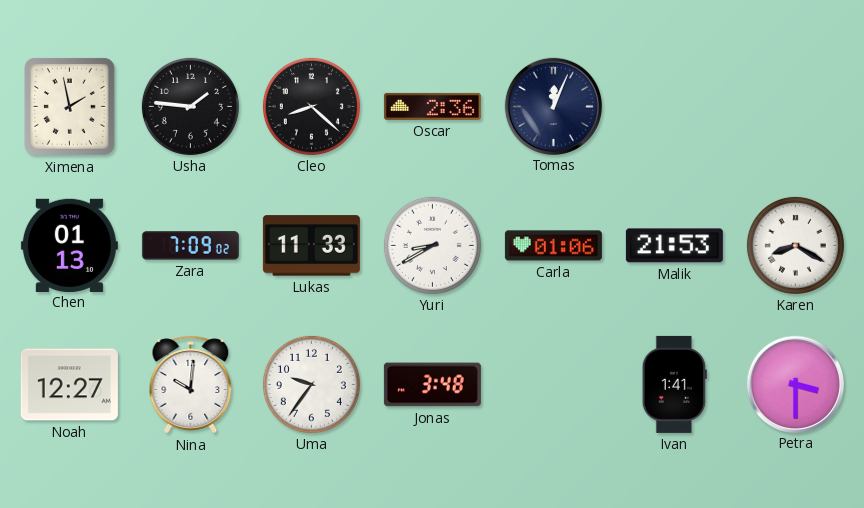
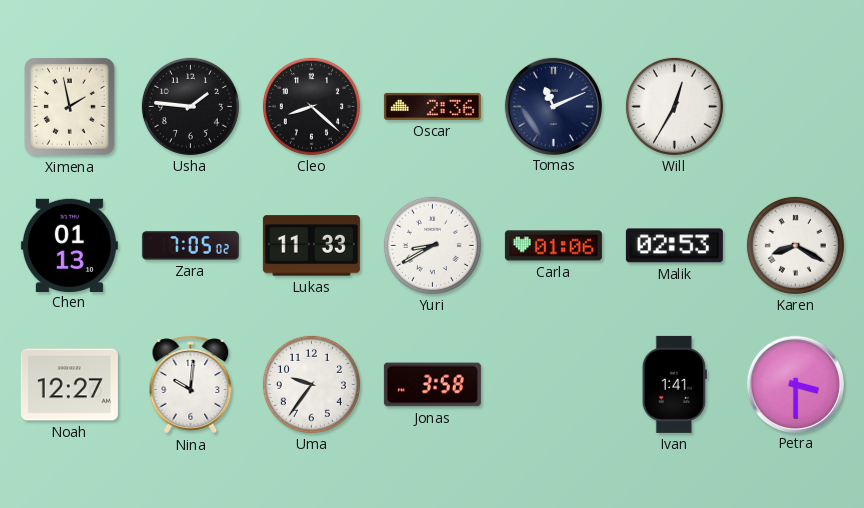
Tomas: 12:04 -> 11:11 (553, 106)
Will: none -> 12:35 (674, 106)
Zara: 7:09 -> 7:05 (190, 246)
Malik: 21:53 -> 02:53 (674, 246)
Jonas: 3:48 -> 3:58 (432, 385)
